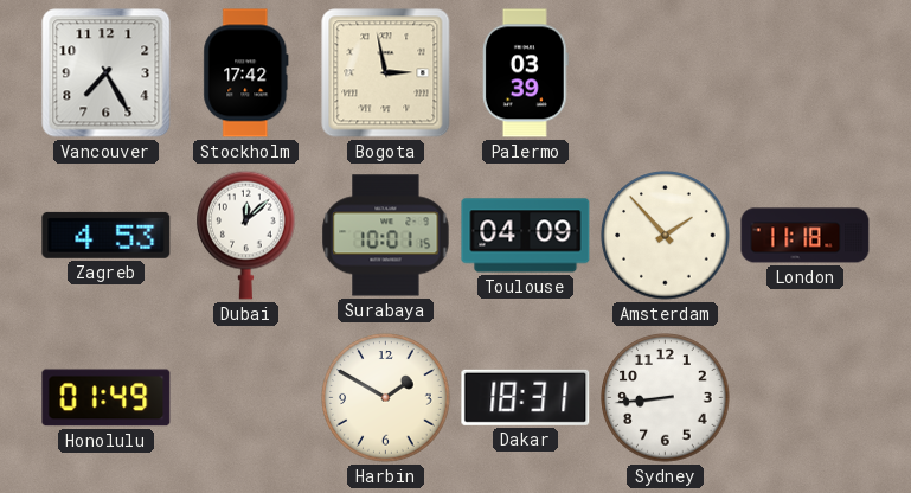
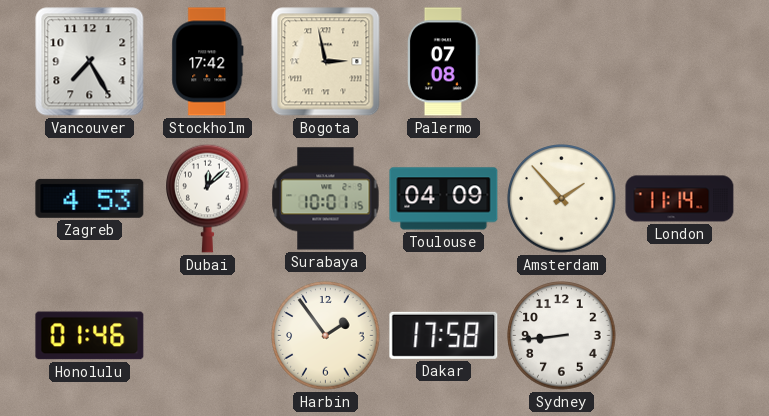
Palermo: 03:39 -> 07:08 (444, 62)
London: 11:18 -> 11:14 (680, 199)
Honolulu: 01:49 -> 01:46 (90, 336)
Harbin: 1:50 -> 1:54 (326, 336)
Dakar: 18:31 -> 17:58 (444, 335)
